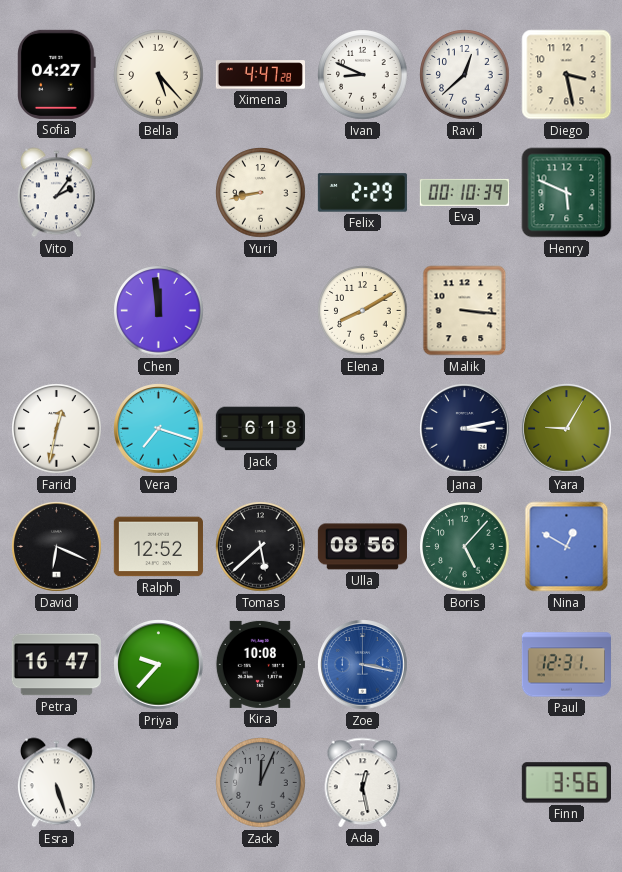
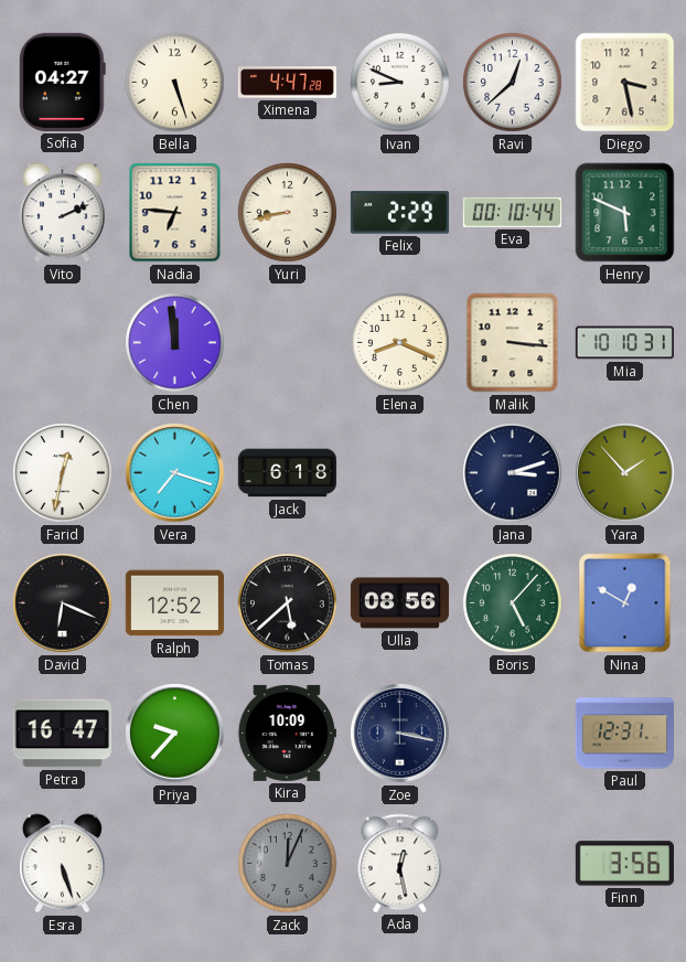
Bella: 5:23 -> 5:27 (175, 83)
Vito: 2:06 -> 2:11 (62, 213)
Nadia: none -> 6:46 (175, 213)
Eva: 00:10:39 -> 00:10:44 (512, 212)
Elena: 8:10 -> 8:19 (400, 343)
Mia: none -> 10:10 (624, 343)
Jana: 3:13 -> 3:12 (513, 473)
Yara: 9:05 -> 1:53 (625, 473)
Kira: 10:08 -> 10:09 (287, 733)
Zoe dial: blue -> navy (400, 734)
